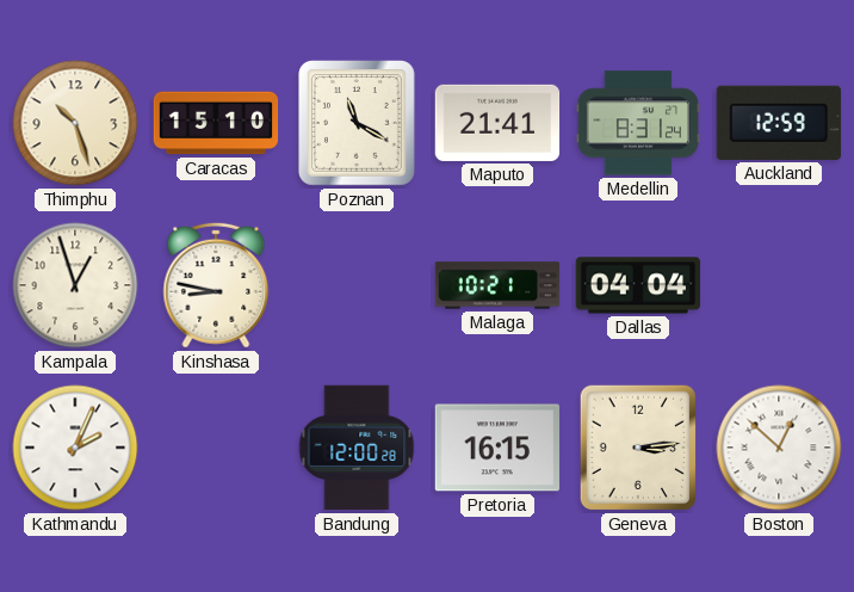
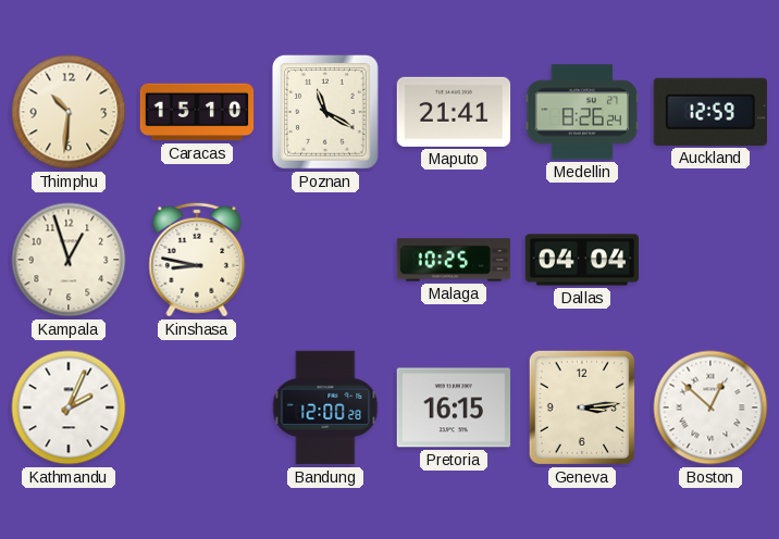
Thimphu: 10:27 -> 10:31 (69, 112)
Medellin: 8:31 -> 8:26 (582, 112)
Malaga: 10:21 -> 10:25 (454, 260)
